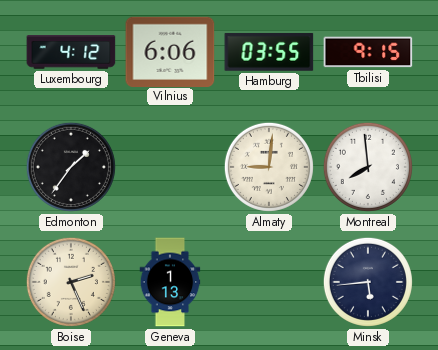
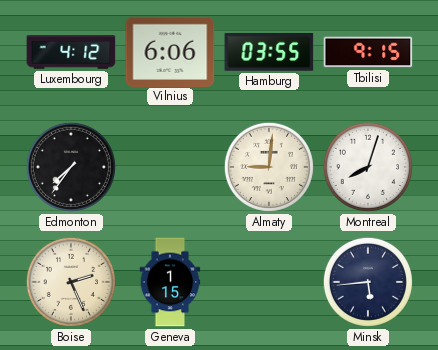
Edmonton: 1:36 -> 7:36 (71, 167)
Montreal: 7:59 -> 8:03 (368, 167)
Geneva: 1:13 -> 1:15 (170, 282)
